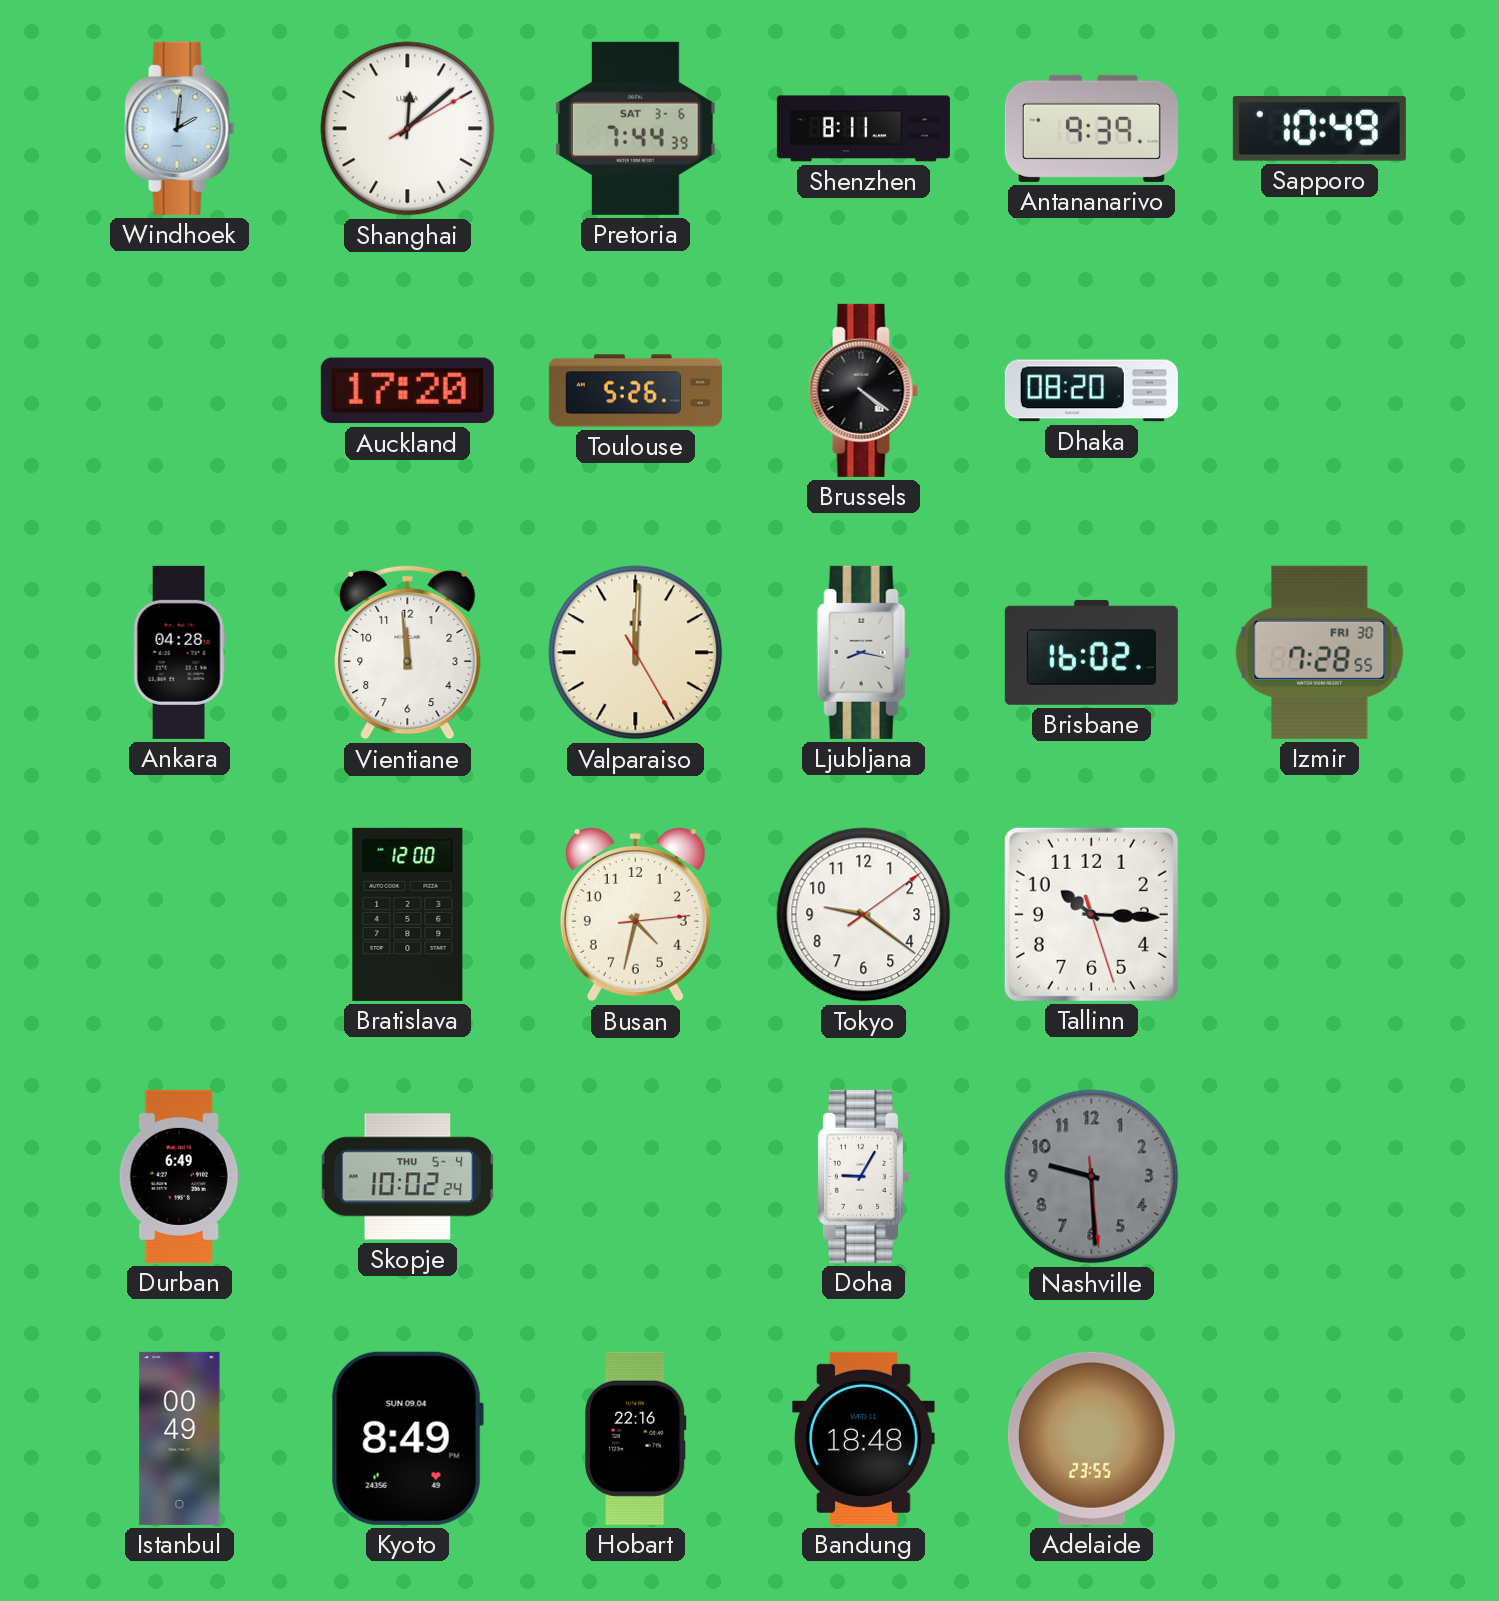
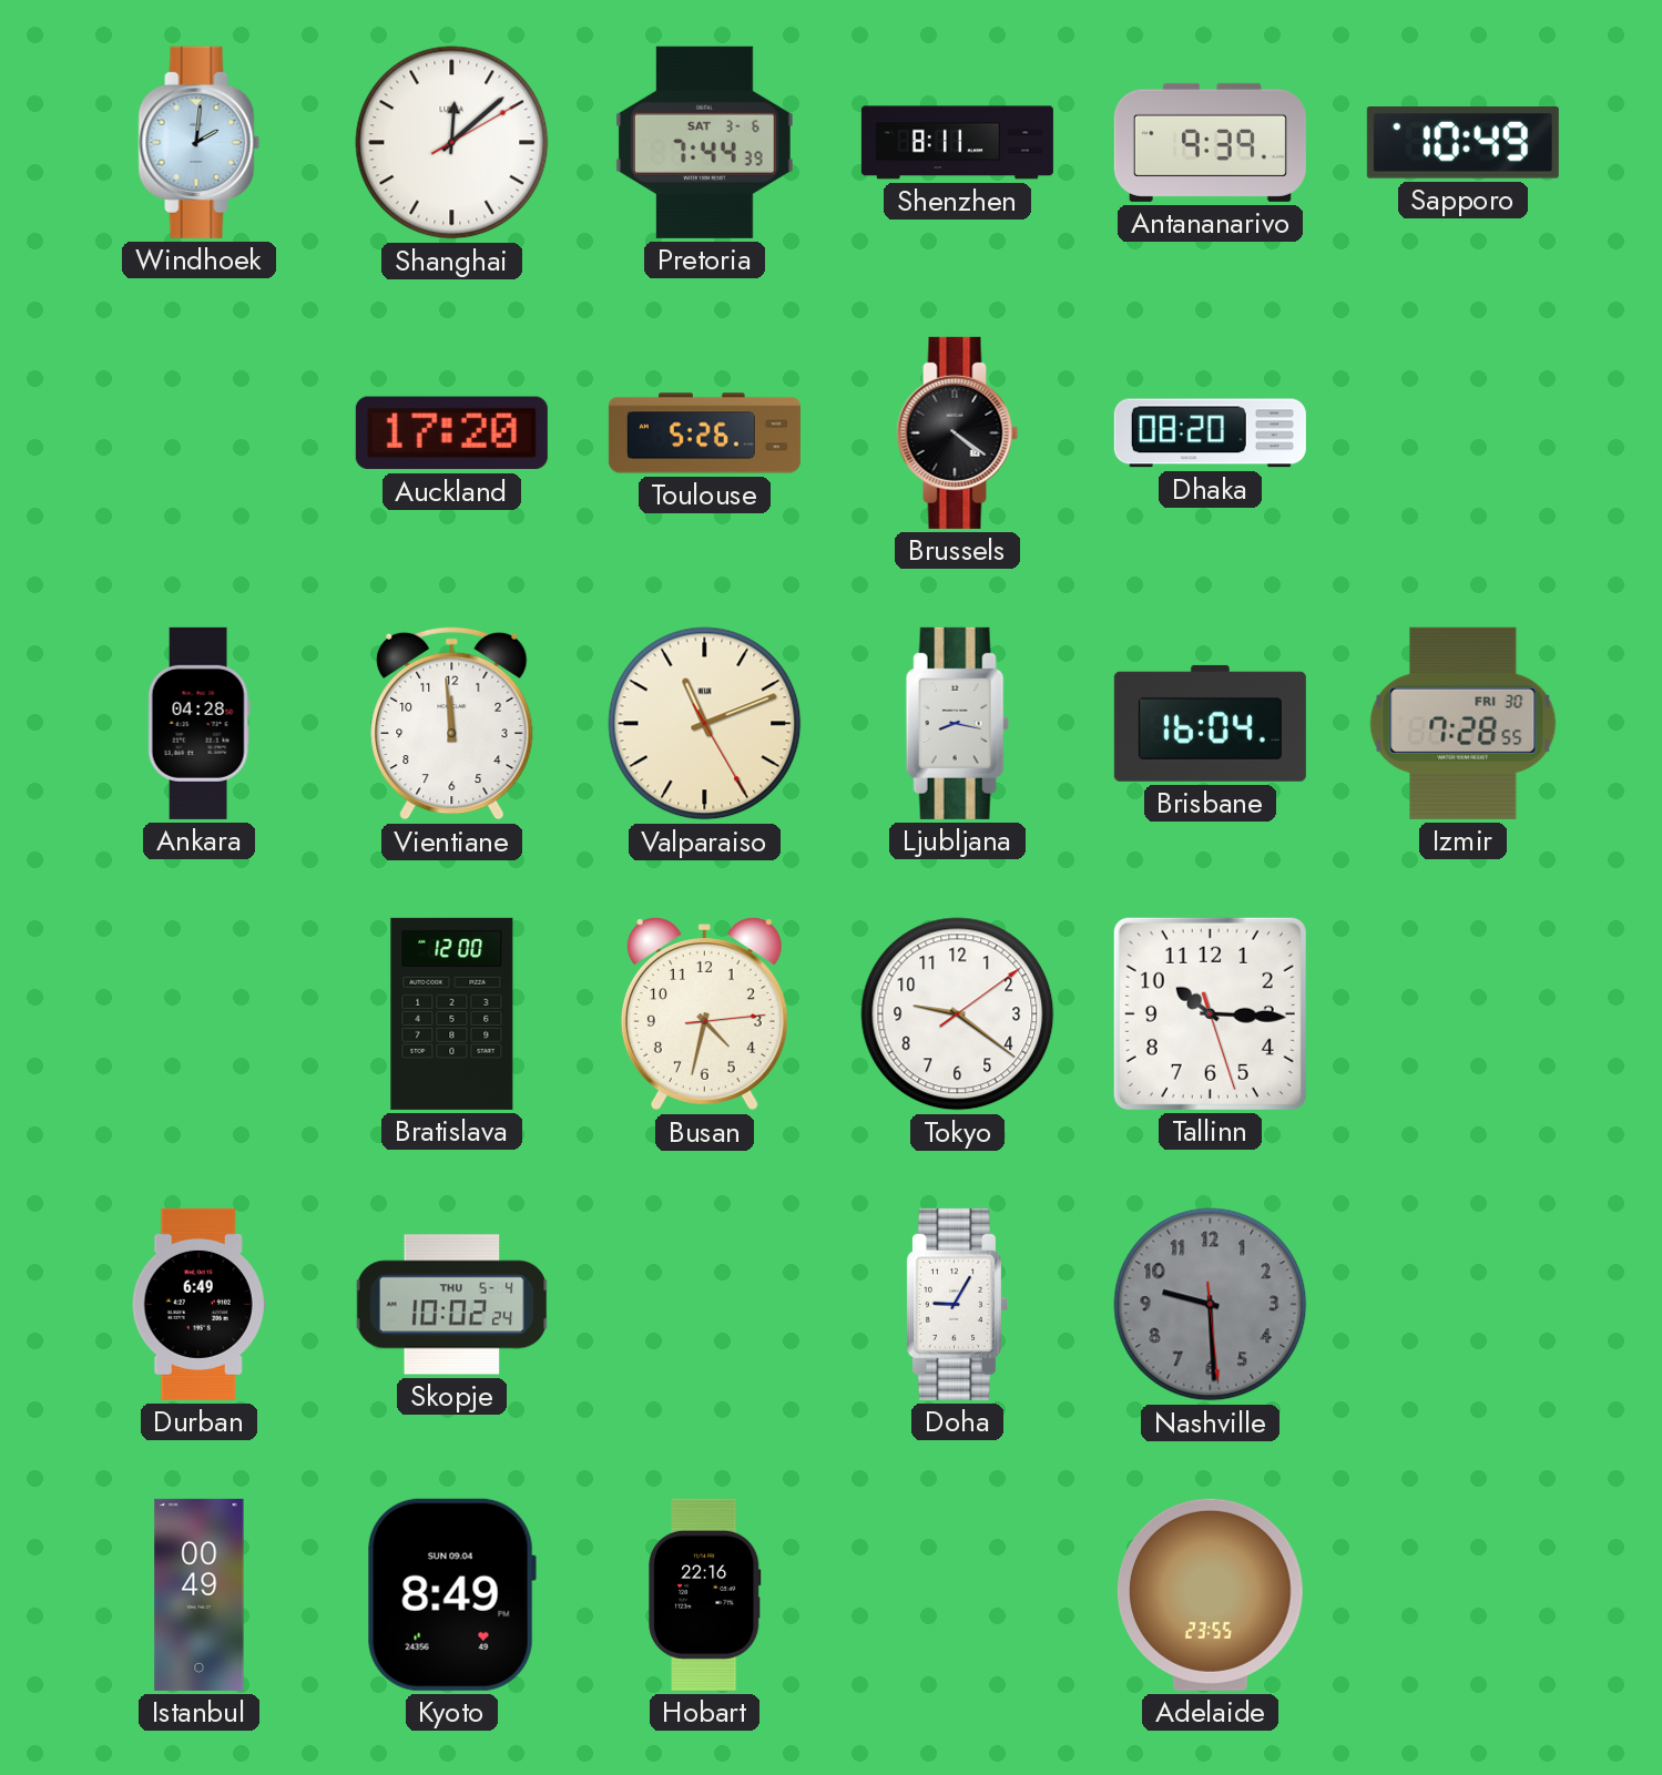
Valparaiso: 12:00 -> 11:11 (705, 724)
Brisbane: 16:02 -> 16:04 (1210, 723)
Bandung: 18:48 -> none (864, 1438)
